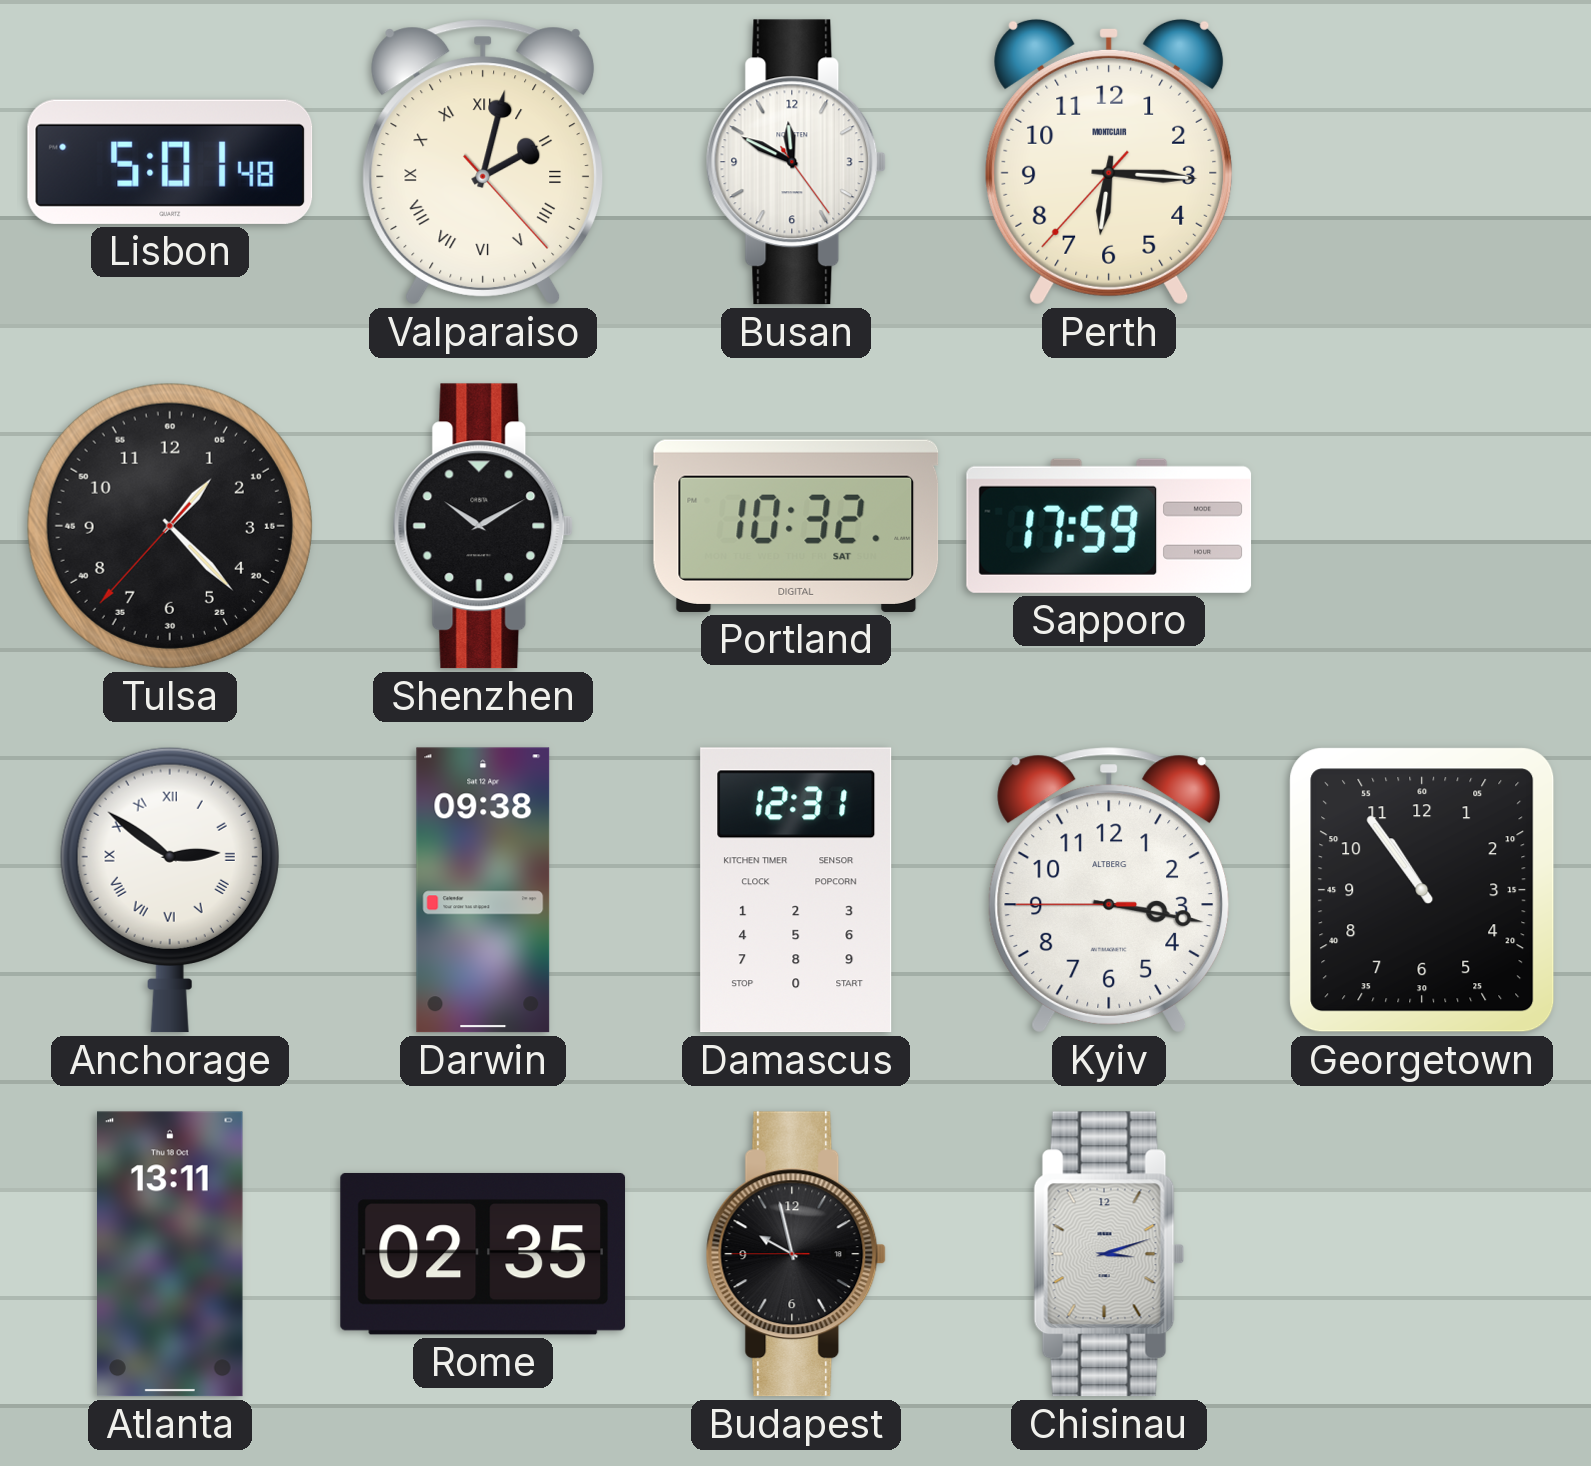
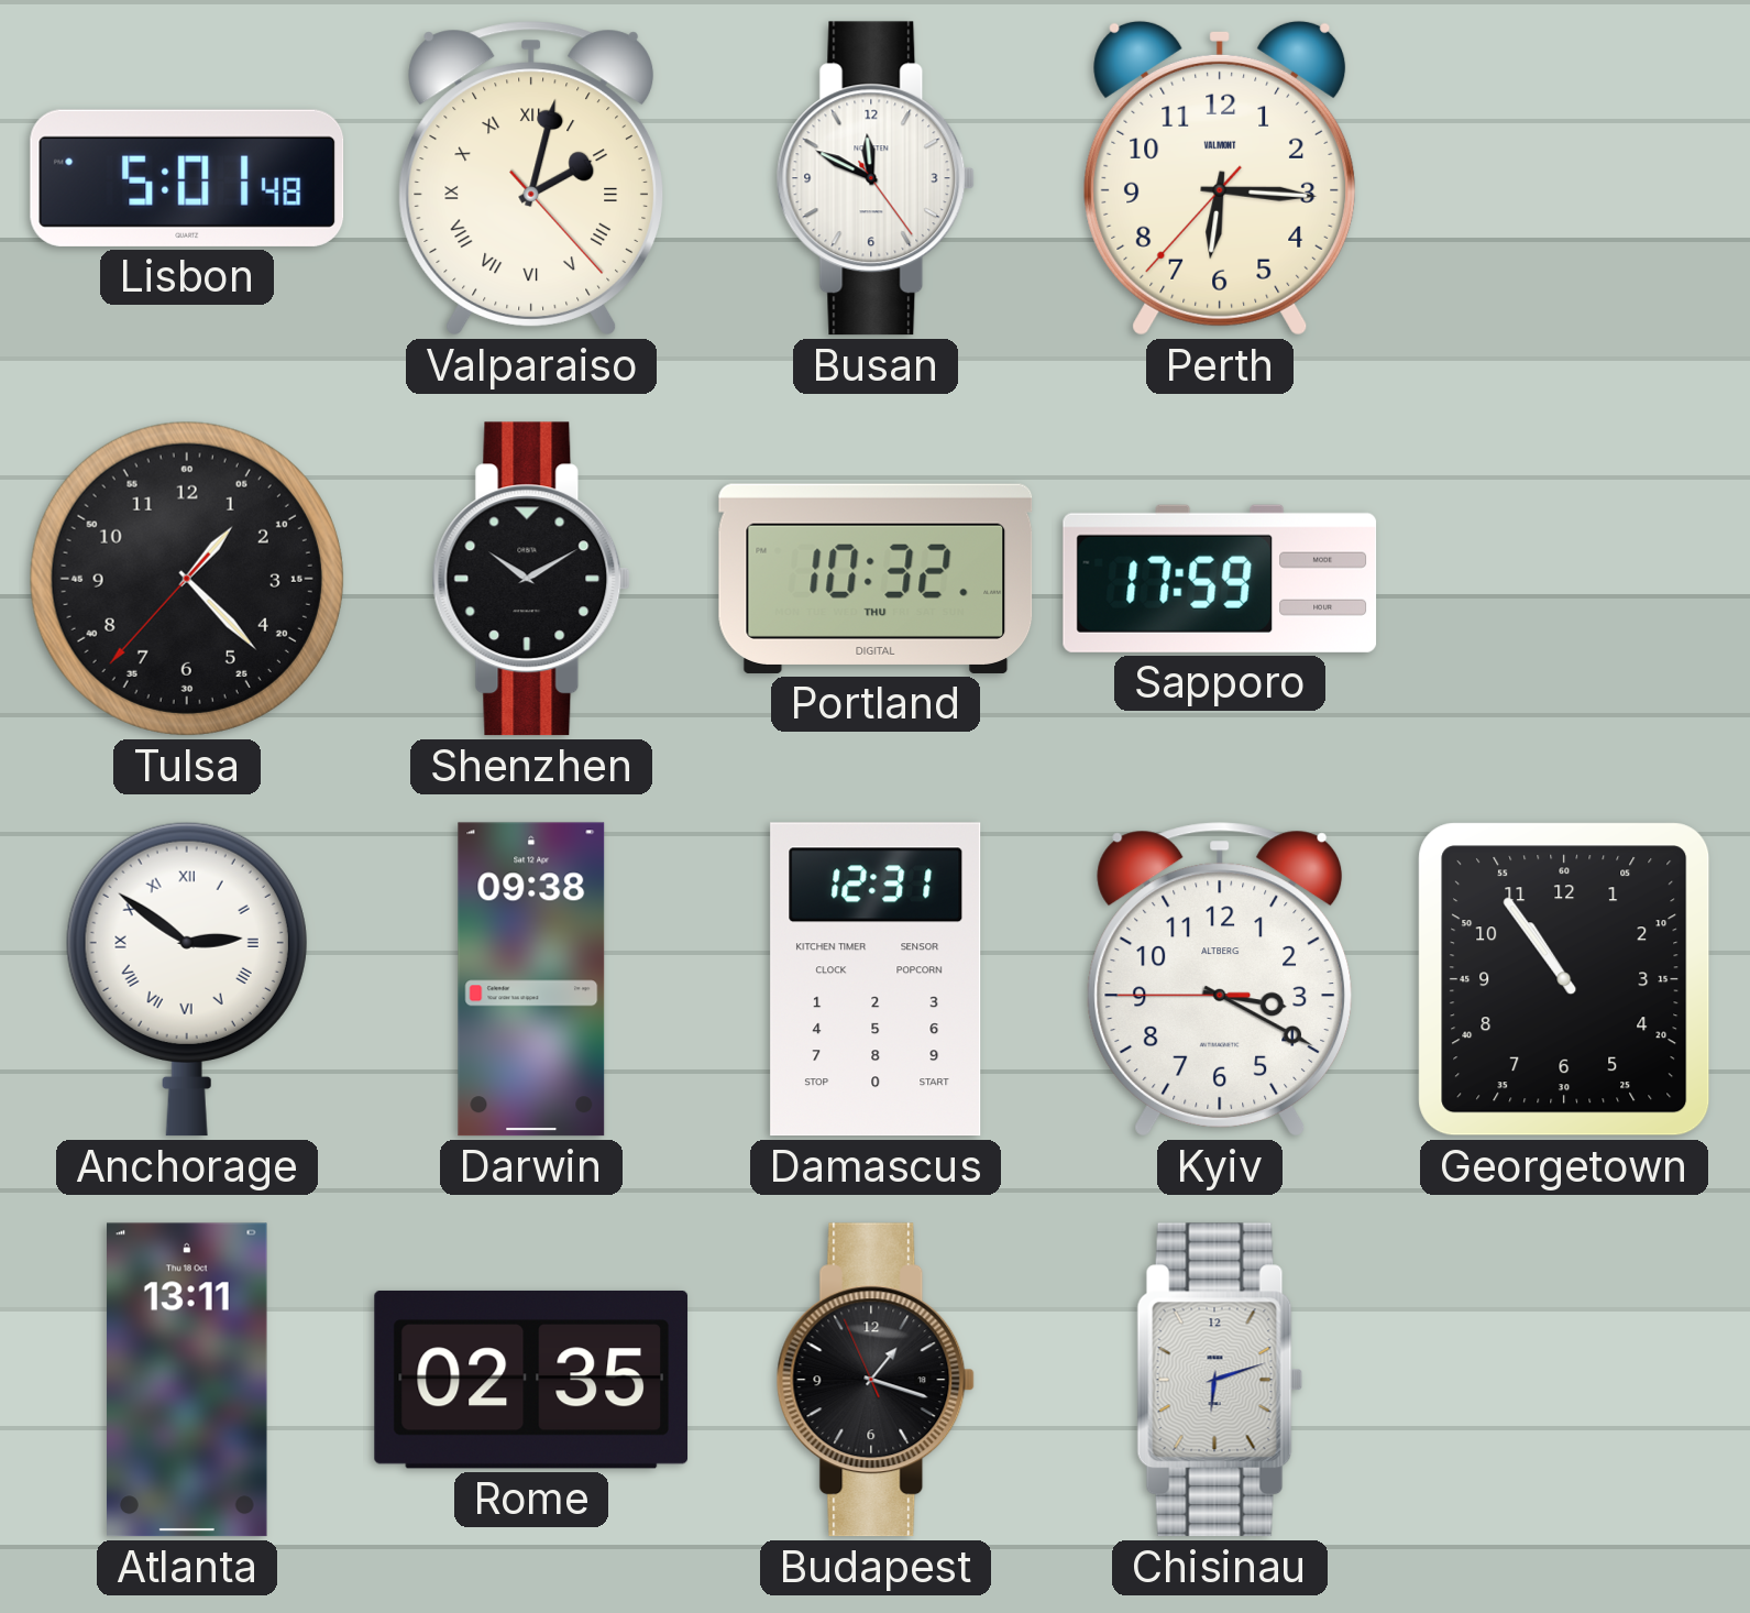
Perth brand: MONTCLAIR -> VALMONT (1220, 178)
Portland date: SAT -> THU (876, 579)
Kyiv: 3:16 -> 3:19 (1220, 979)
Budapest: 9:57 -> 1:17 (876, 1380)
Chisinau: 3:12 -> 6:12 (1220, 1380)
